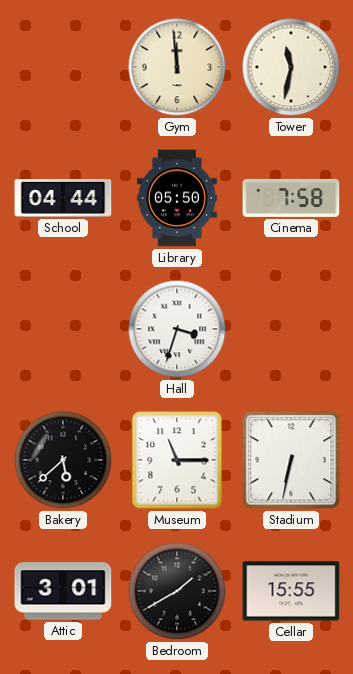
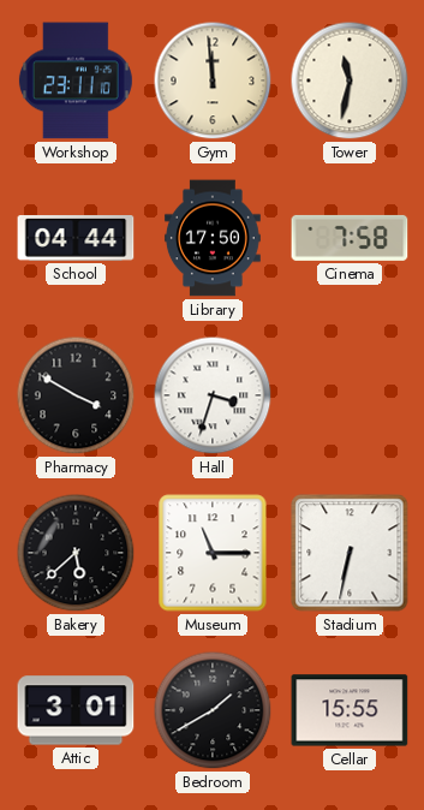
Workshop: none -> 23:11 (76, 81)
Library: 05:50 -> 17:50 (213, 238)
Pharmacy: none -> 3:50 (76, 395)
